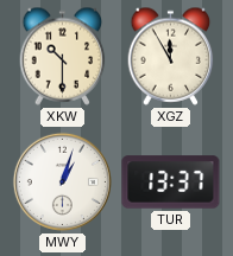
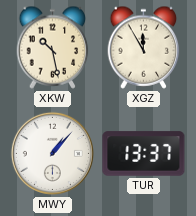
XKW: 10:30 -> 10:28 (53, 47)
MWY: 1:03 -> 1:07 (52, 153)
